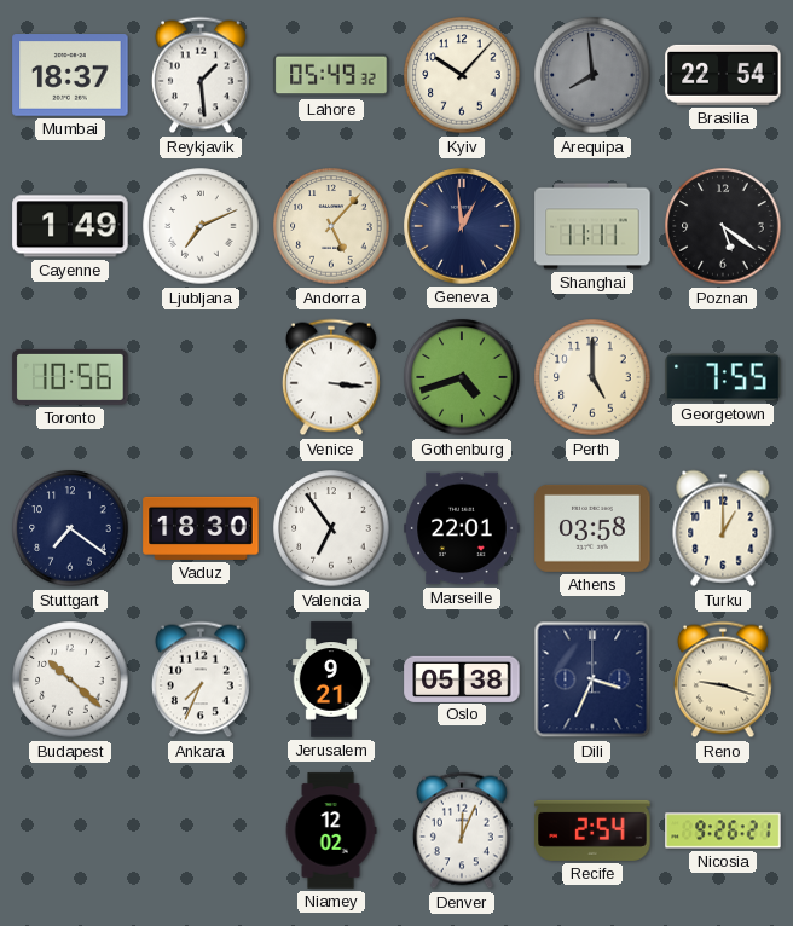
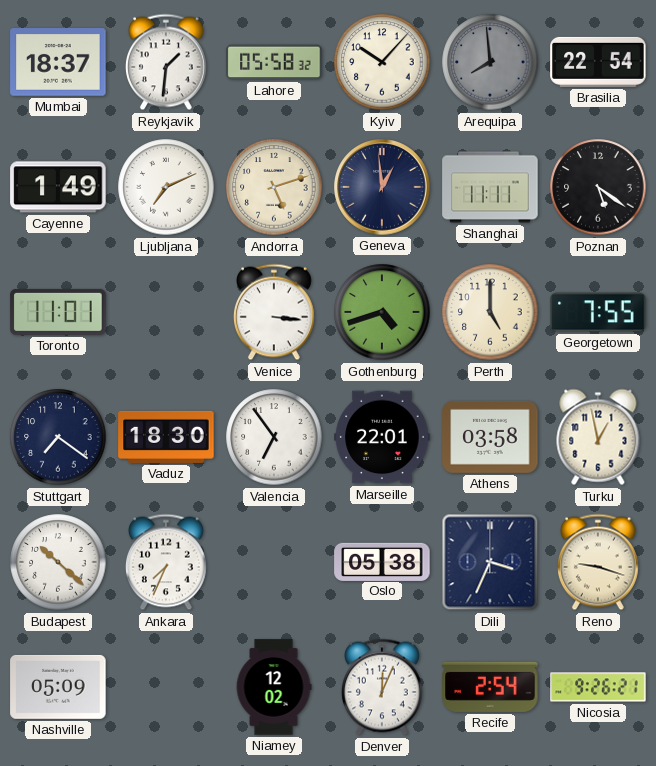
Reykjavik: 1:29 -> 1:31 (166, 62)
Lahore: 05:49 -> 05:58 (274, 62)
Andorra: 5:07 -> 5:12 (274, 187)
Toronto: 10:56 -> 11:01 (58, 312)
Turku: 1:00 -> 12:58 (598, 437)
Jerusalem: 9:21 -> none (331, 679)
Nashville: none -> 05:09 (58, 687)
